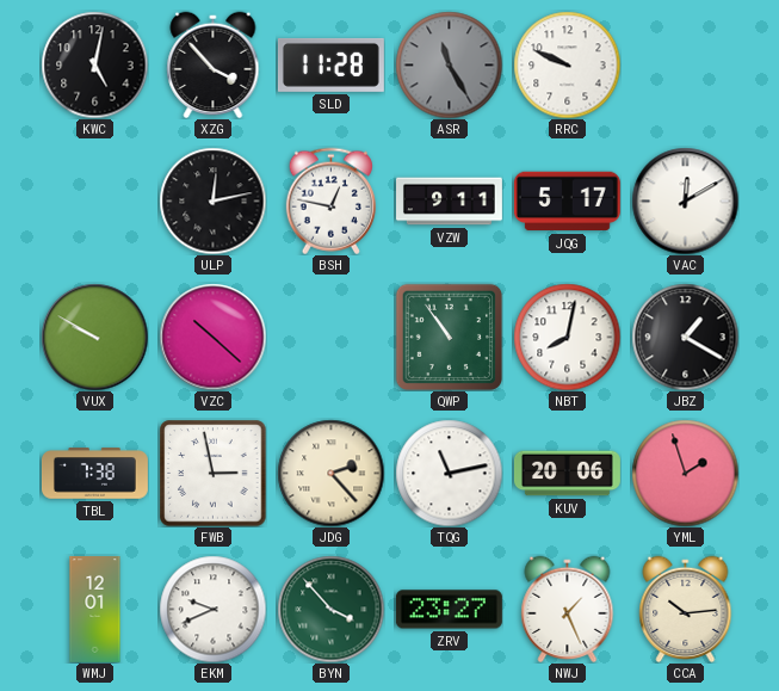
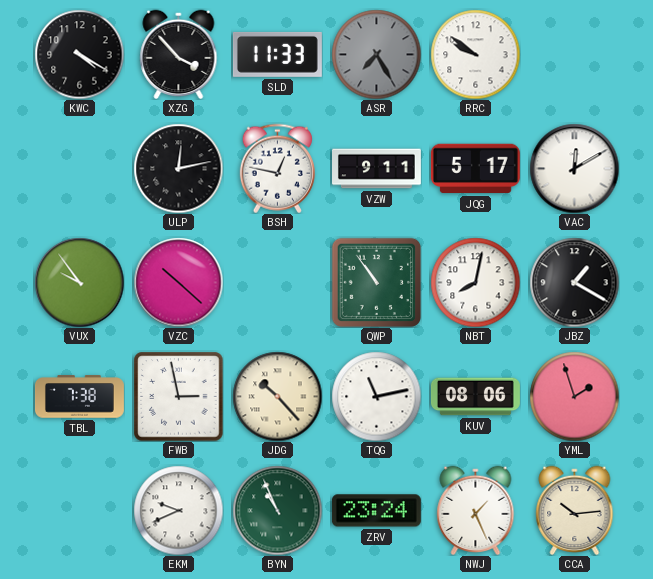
KWC: 5:02 -> 4:20 (79, 54)
SLD: 11:28 -> 11:33 (277, 54)
ASR: 11:25 -> 7:25 (376, 54)
RRC: 9:49 -> 9:51 (475, 54)
VUX: 9:50 -> 9:54 (79, 282)
JDG: 2:23 -> 10:23 (277, 396)
KUV: 20:06 -> 08:06 (475, 397)
WMJ: 12:01 -> none (95, 610)
BYN: 3:53 -> 10:56 (277, 510)
ZRV: 23:27 -> 23:24 (376, 511)
